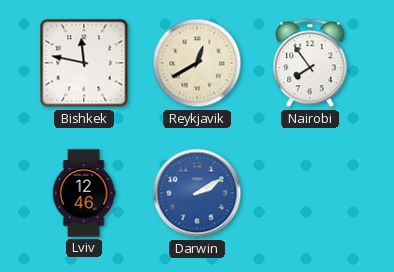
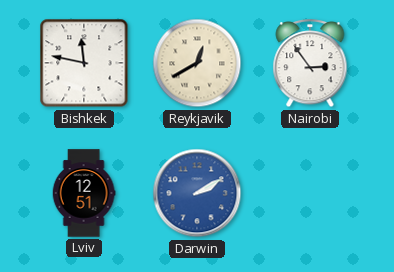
Nairobi: 7:54 -> 2:54 (310, 64)
Lviv: 12:46 -> 12:51 (84, 193)
